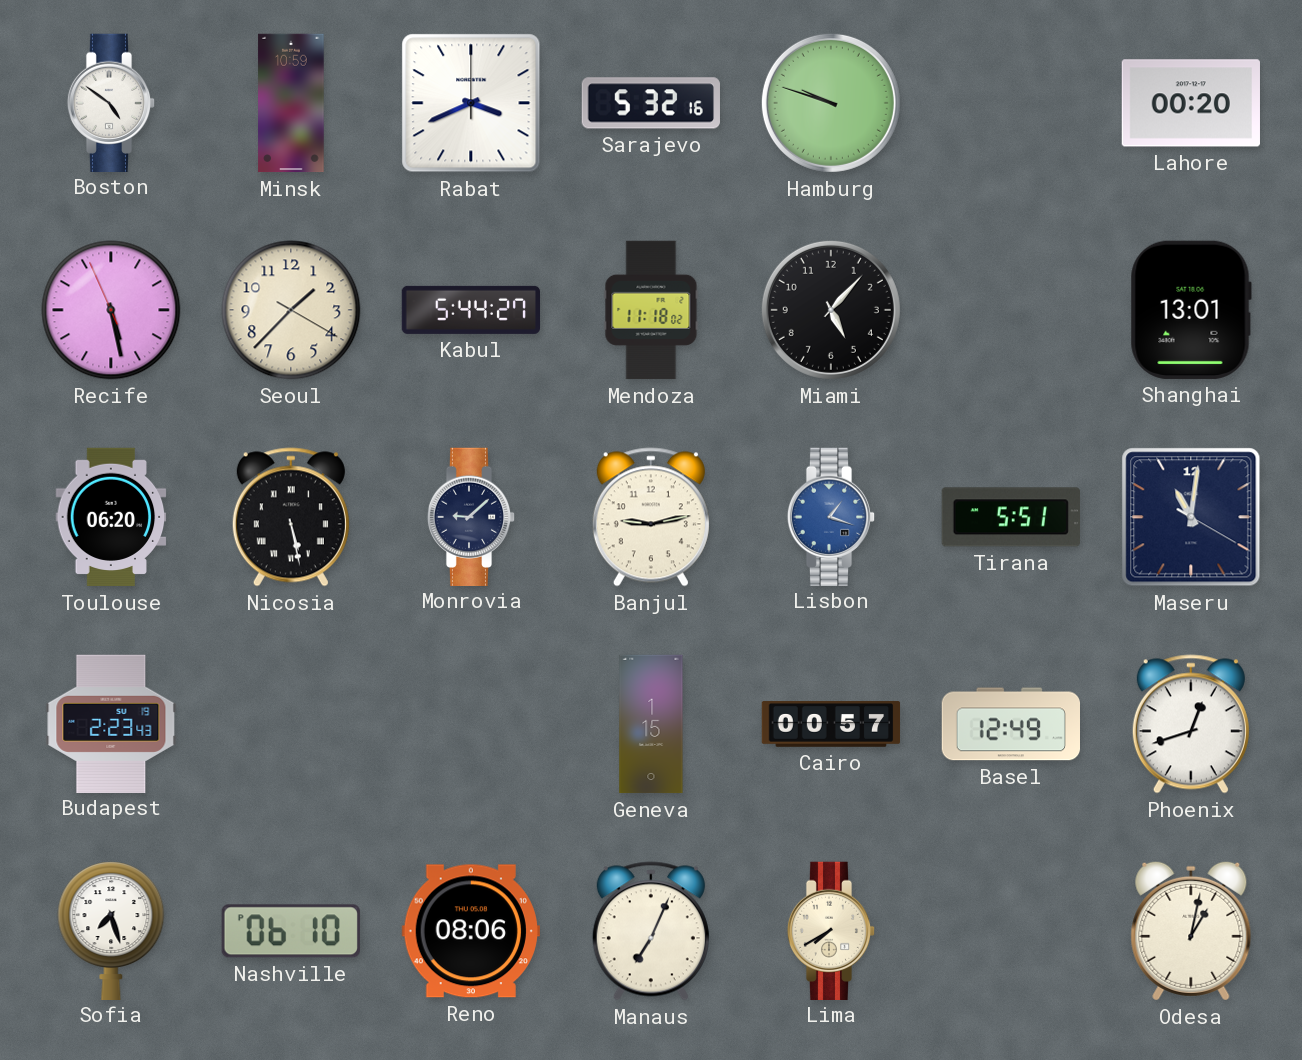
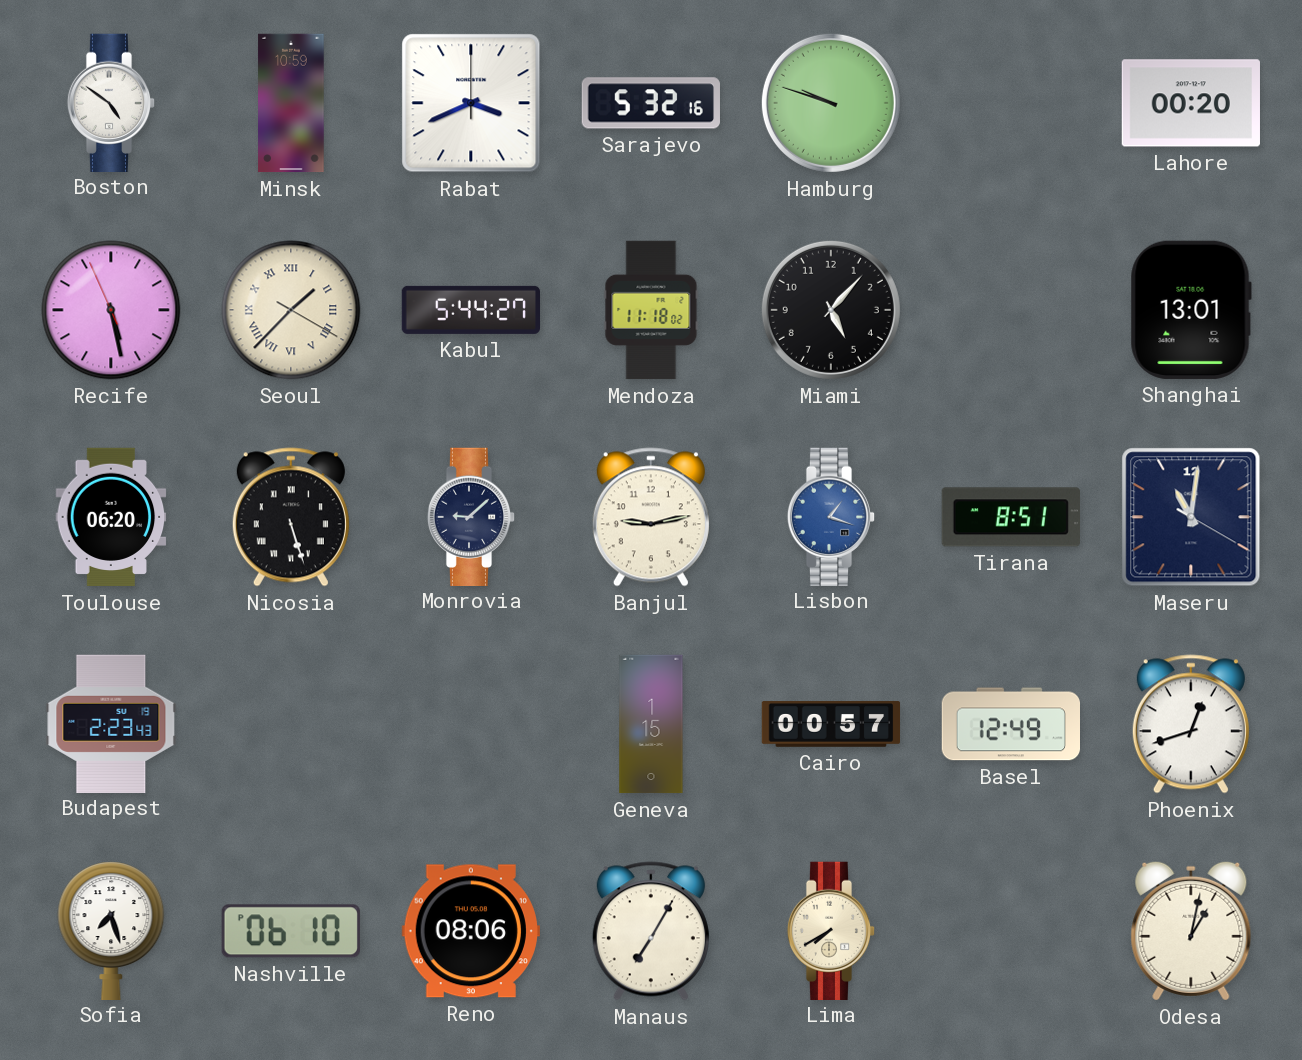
Seoul numerals: Arabic -> Roman (291, 310)
Nicosia: 5:28 -> 5:27 (291, 517)
Tirana: 5:51 -> 8:51 (1011, 517)
Manaus: 7:04 -> 7:05 (651, 931)
